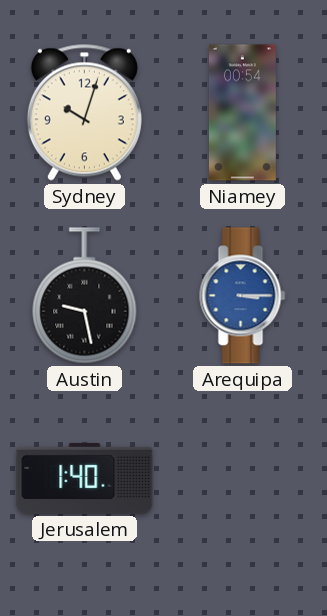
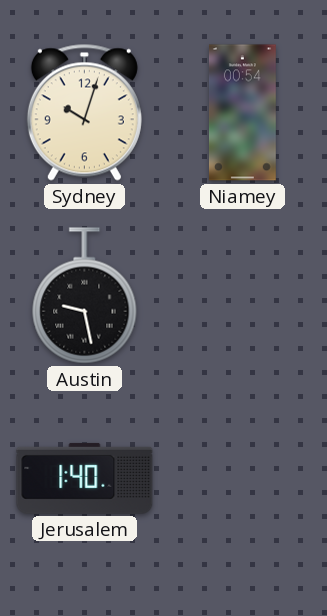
Arequipa: 3:15 -> none (243, 296)
